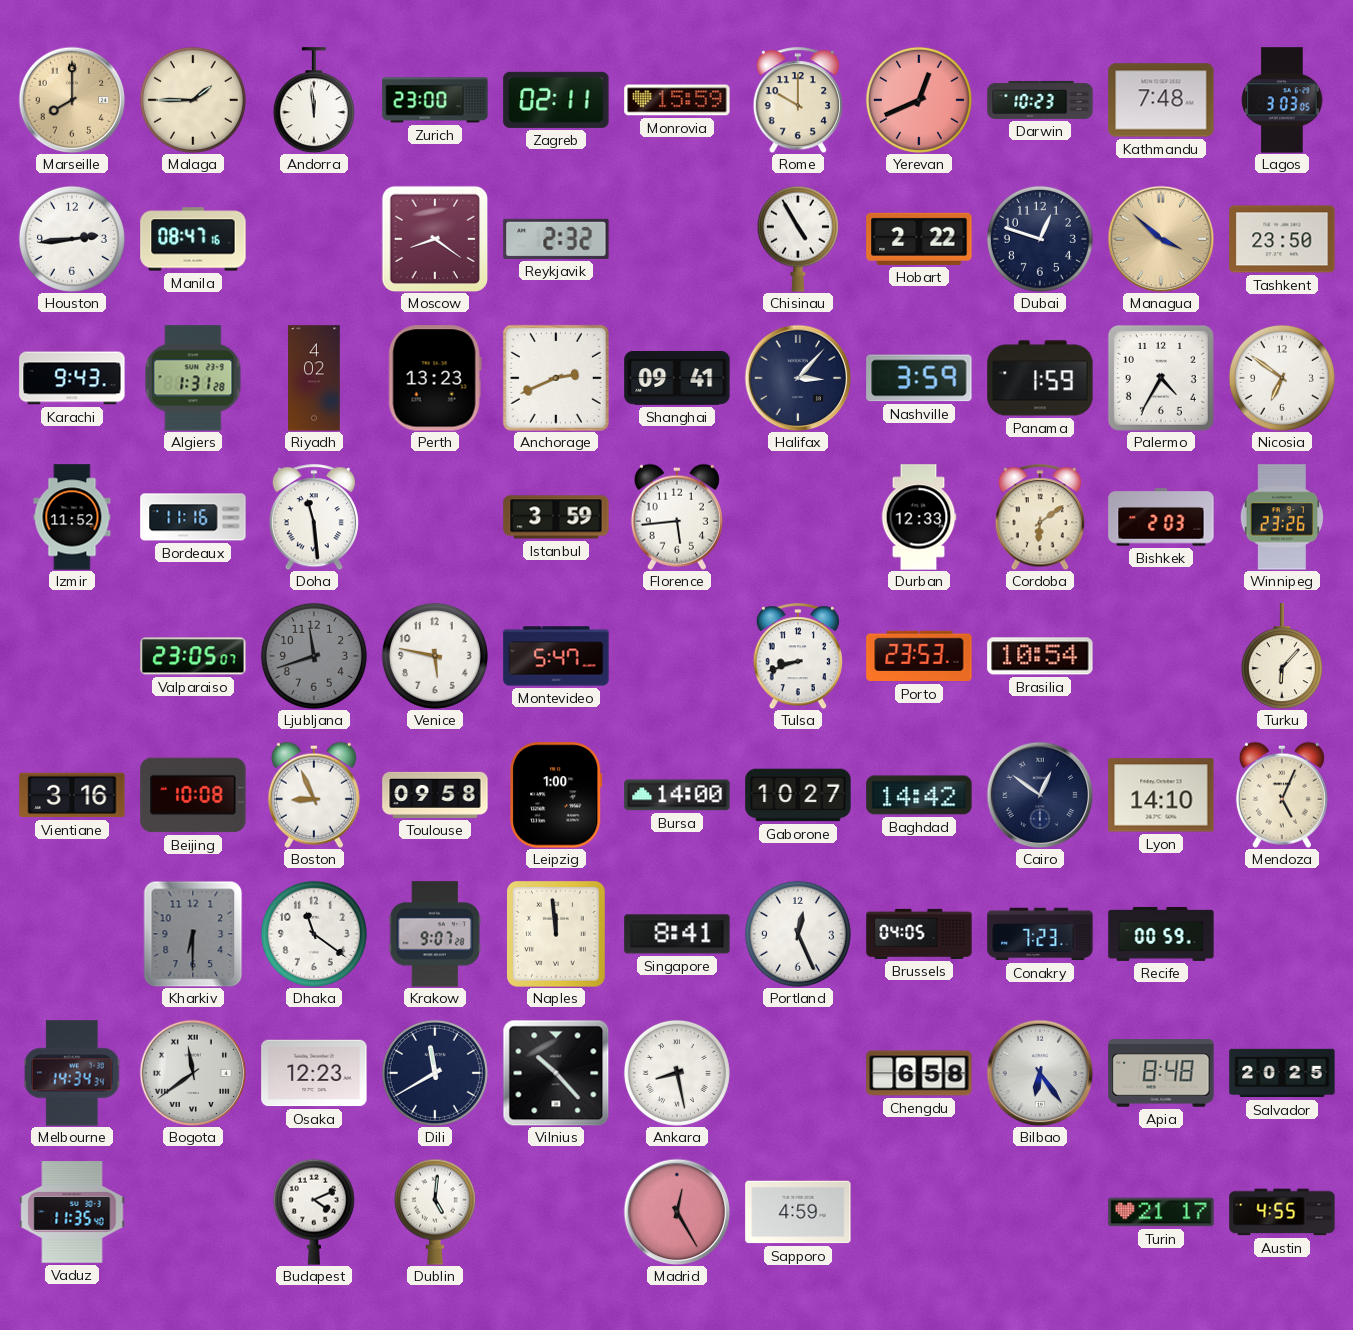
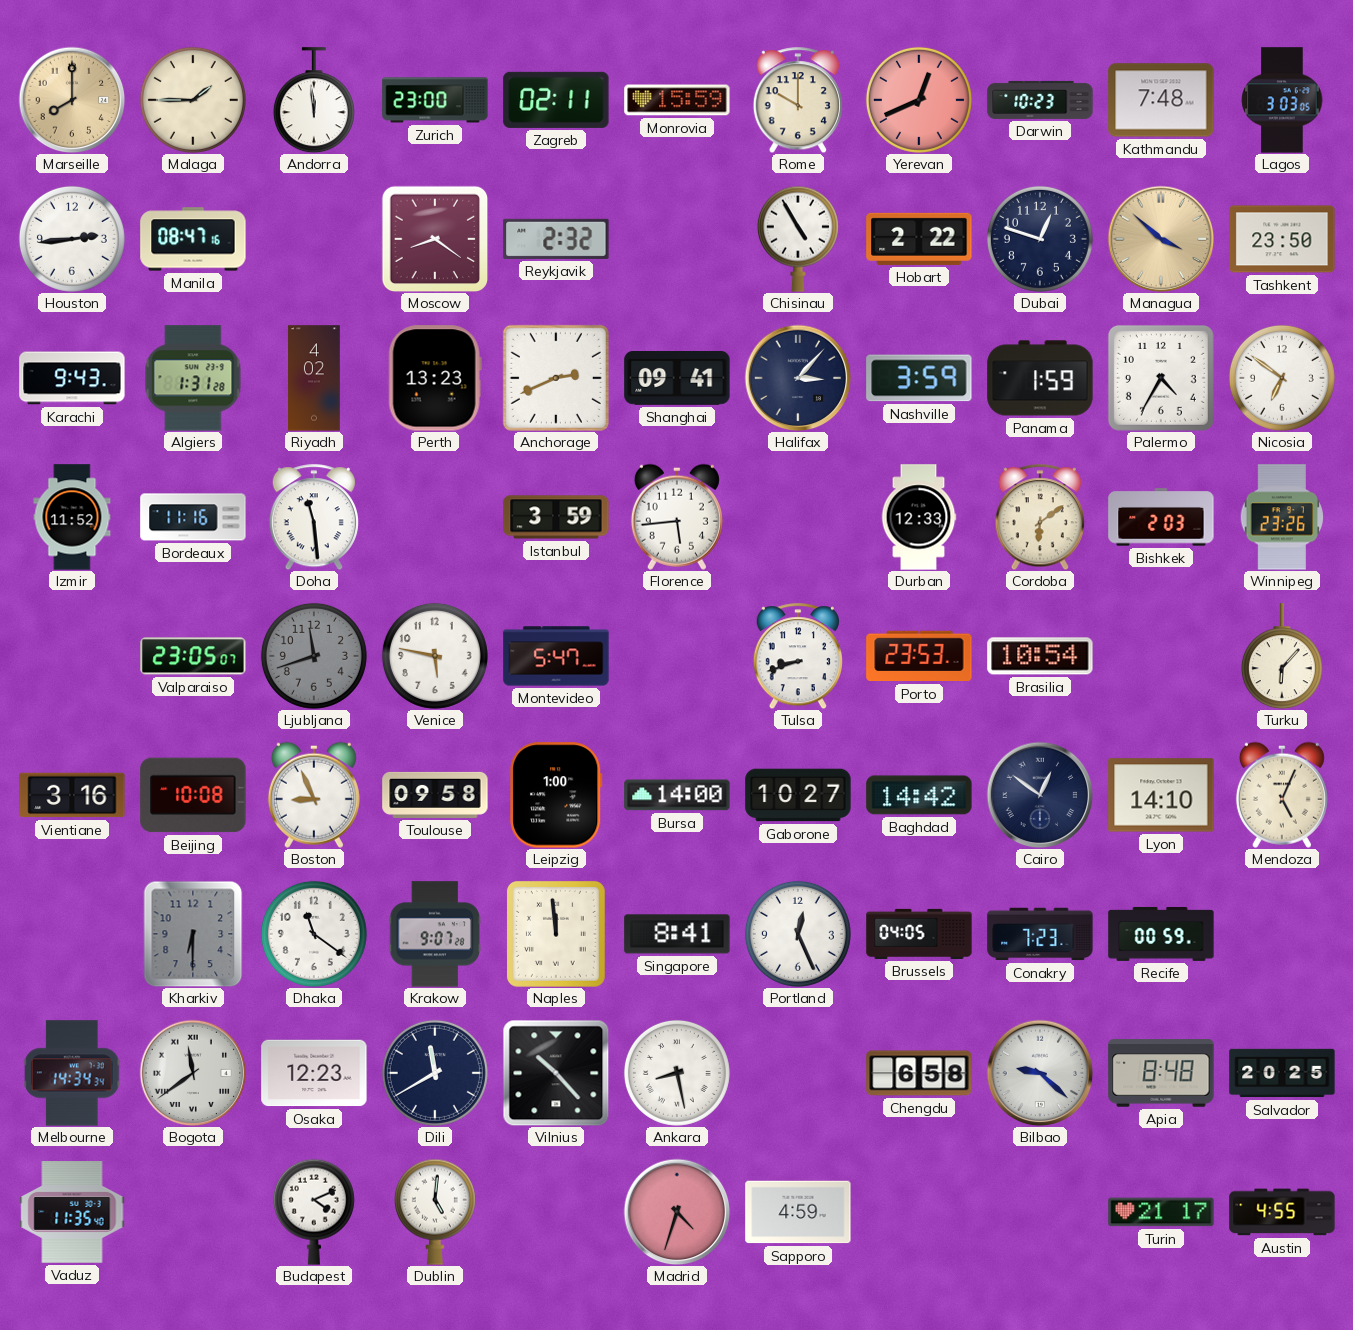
Bilbao: 6:24 -> 9:22 (1040, 1073)
Madrid: 12:25 -> 4:33 (677, 1212)
